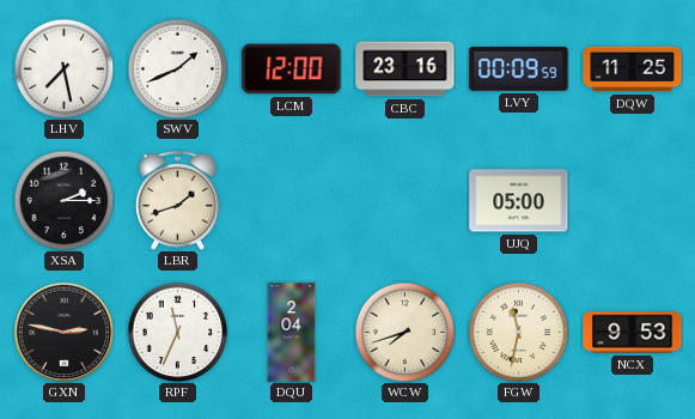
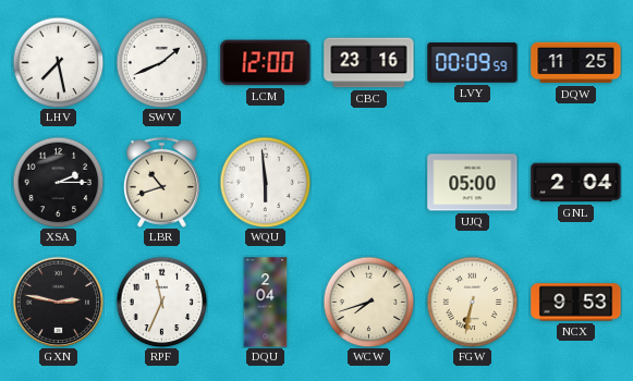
LBR: 1:42 -> 10:42 (161, 182)
WQU: none -> 5:59 (265, 182)
GNL: none -> 2:04 (576, 183)
FGW: 11:32 -> 6:32 (472, 302)
